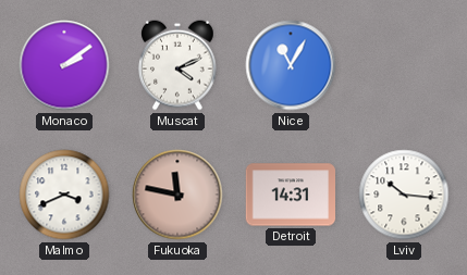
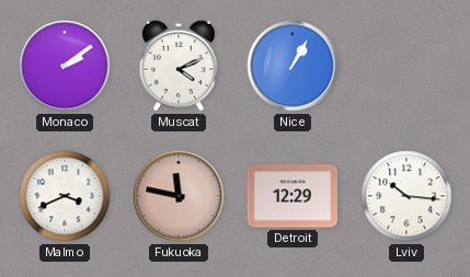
Nice: 11:05 -> 1:05 (293, 66)
Detroit: 14:31 -> 12:29 (293, 196)
